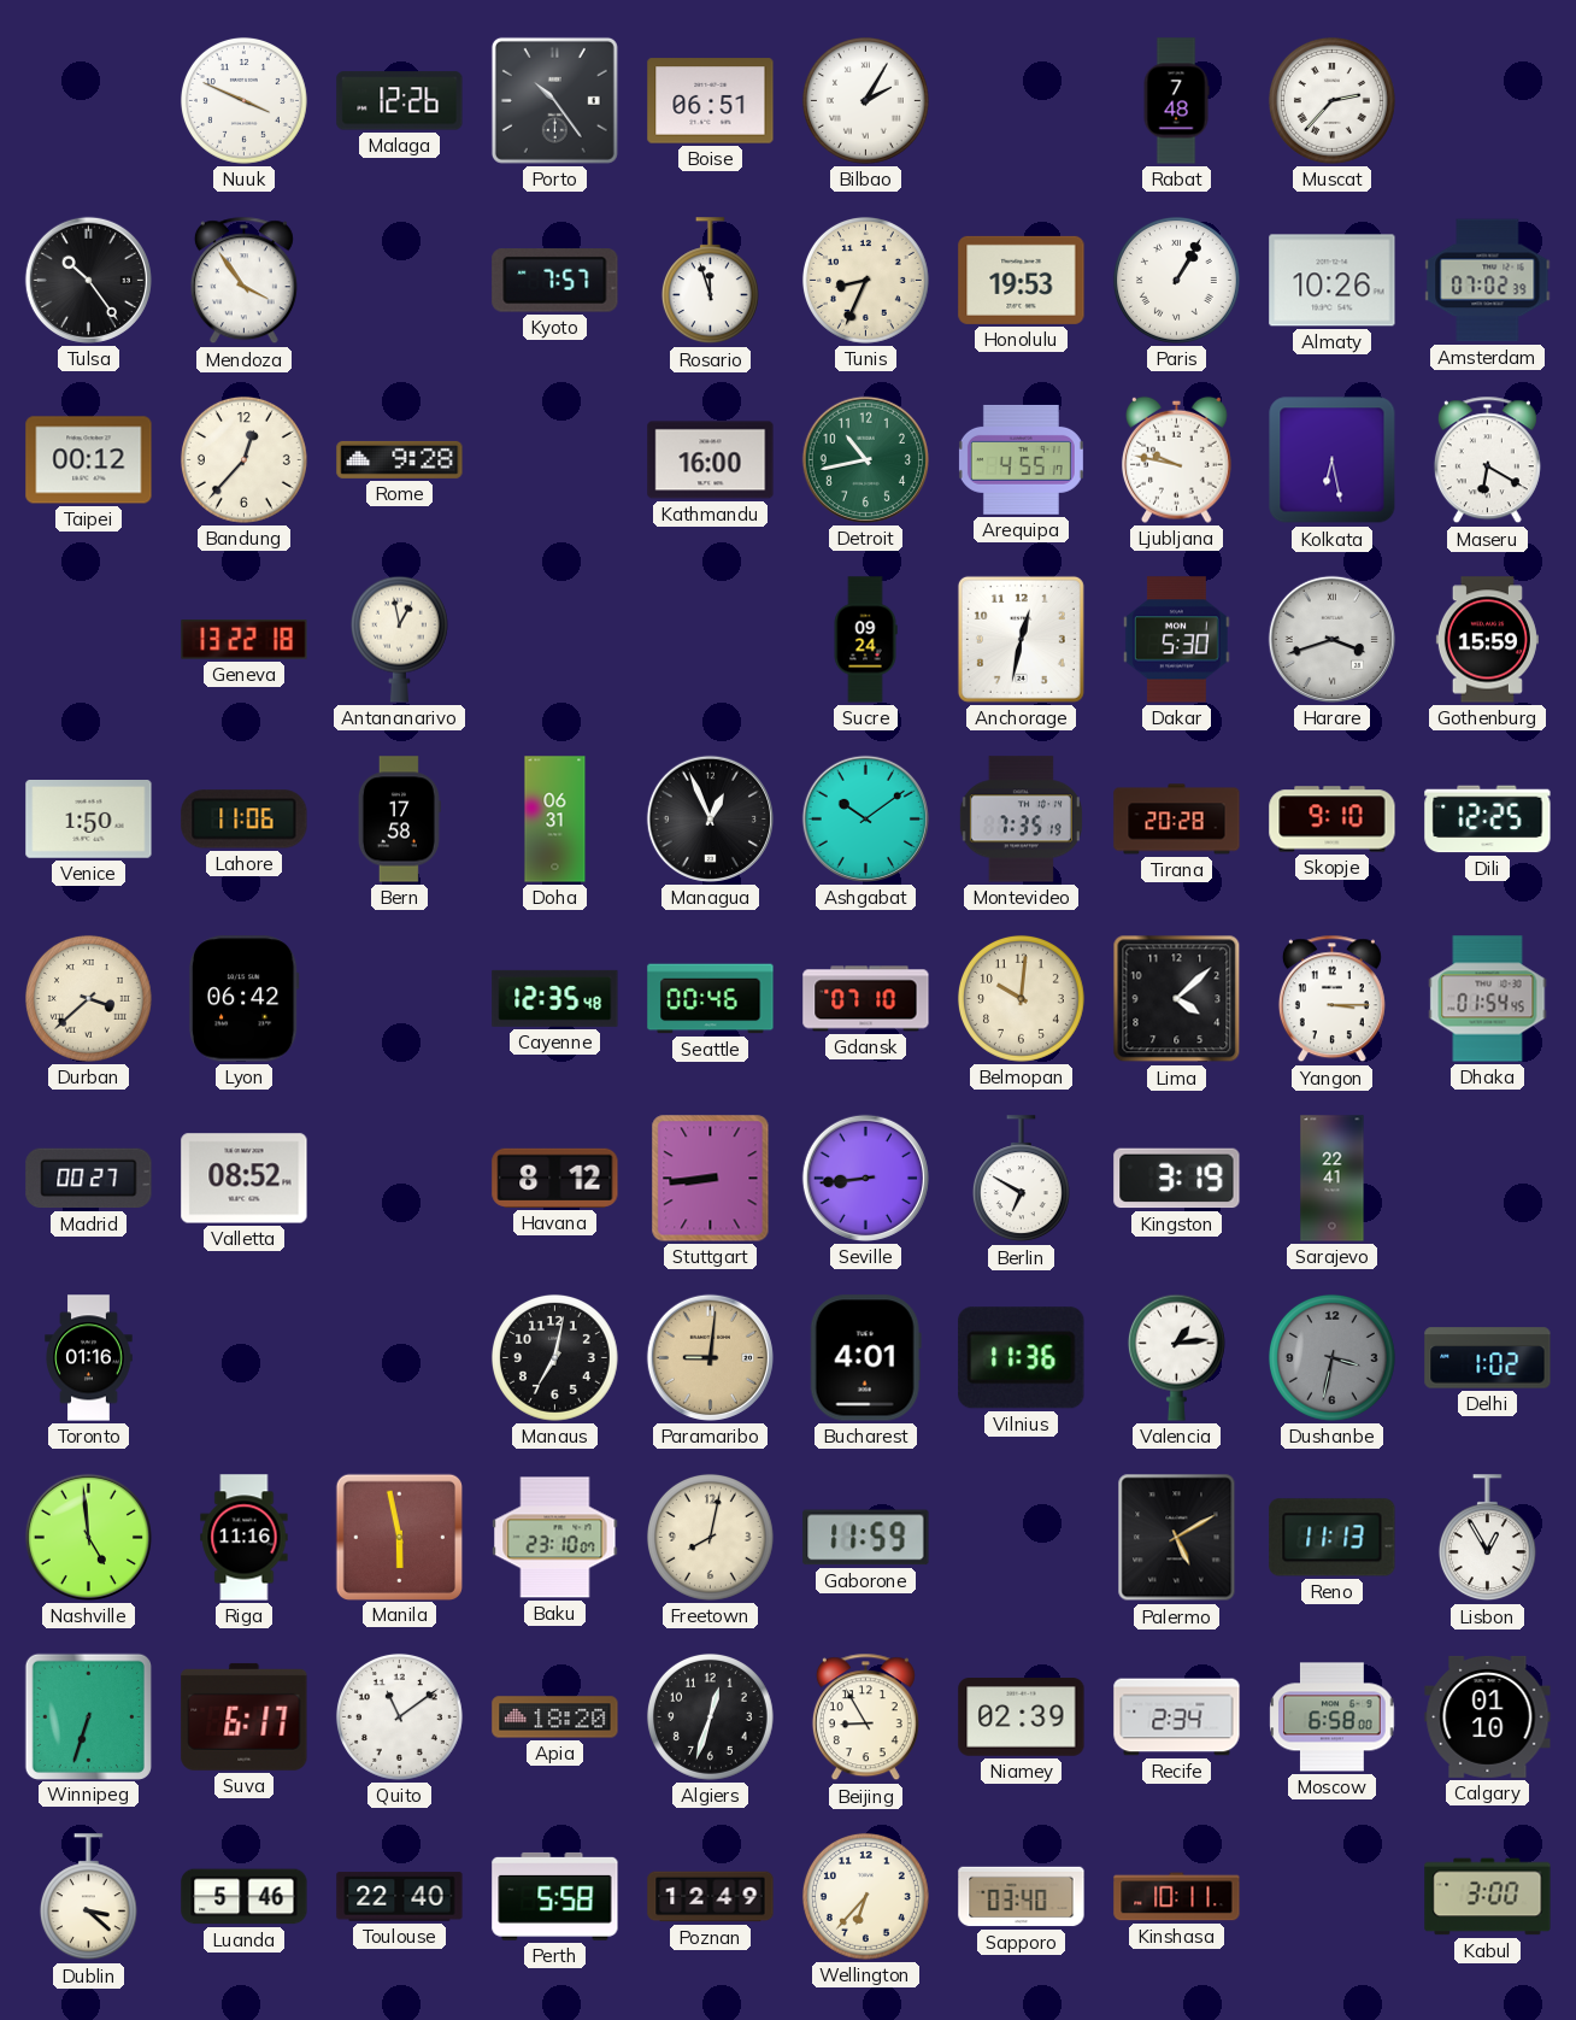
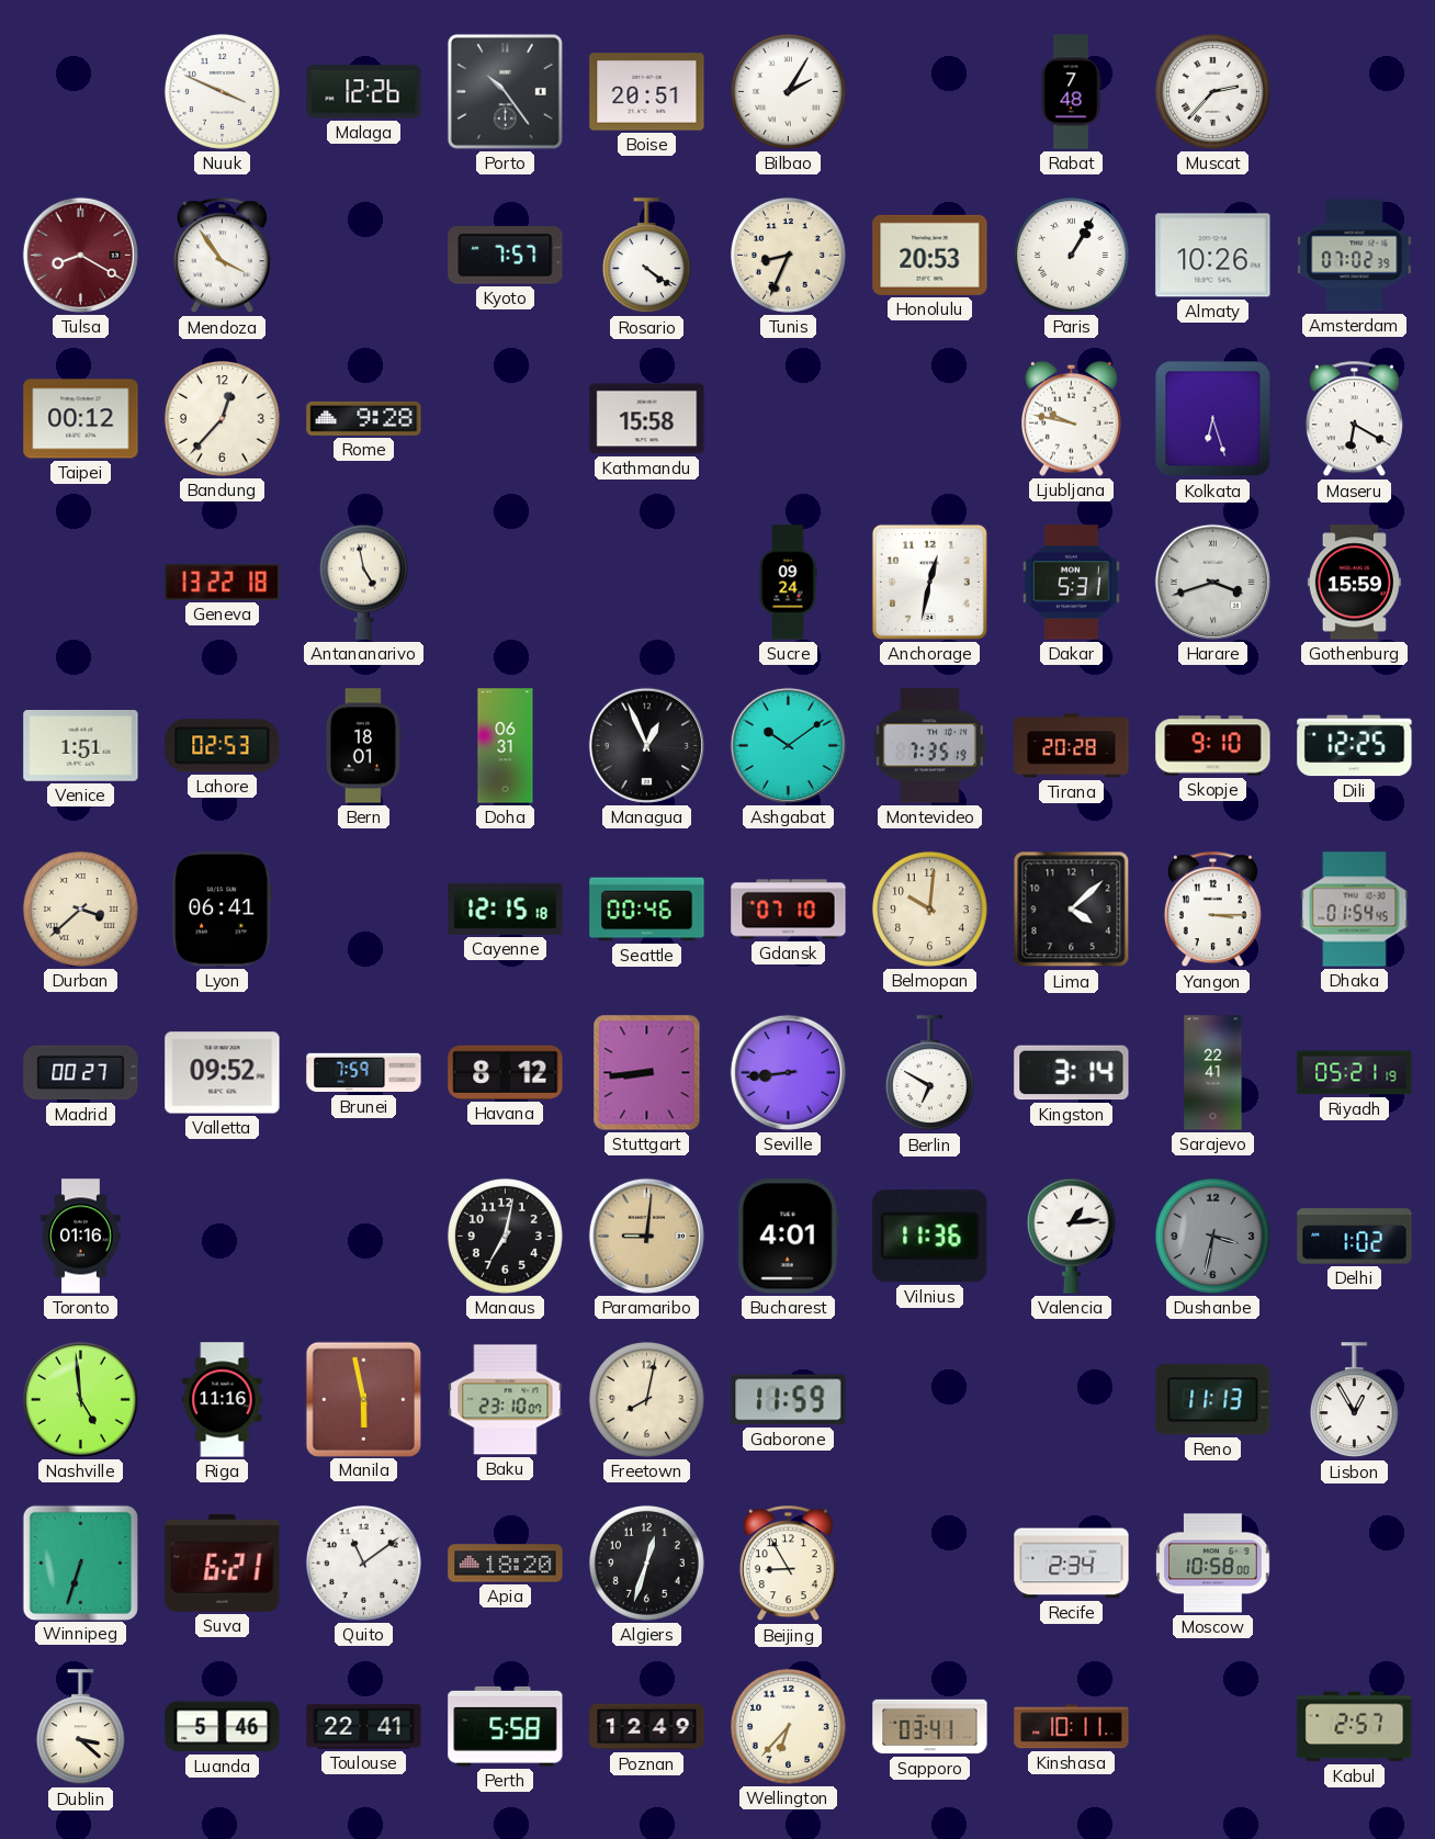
Boise: 06:51 -> 20:51 (647, 92)
Tulsa: 10:24 -> 8:20 (80, 255)
Tulsa dial: black -> burgundy (80, 255)
Rosario: 11:57 -> 4:21 (646, 256)
Honolulu: 19:53 -> 20:53 (930, 255)
Kathmandu: 16:00 -> 15:58 (647, 419)
Detroit: 10:43 -> none (865, 459)
Arequipa: 4:55 -> none (1021, 459)
Kolkata: 6:28 -> 6:27 (1213, 419)
Antananarivo: 12:58 -> 4:58 (363, 582)
Dakar: 5:30 -> 5:31 (1071, 583)
Venice: 1:50 -> 1:51 (81, 746)
Lahore: 11:06 -> 02:53 (223, 746)
Bern: 17:58 -> 18:01 (363, 746)
Lyon: 06:42 -> 06:41 (222, 910)
Cayenne: 12:35 -> 12:15 (506, 909)
Valletta: 08:52 -> 09:52 (223, 1073)
Brunei: none -> 7:59 (364, 1073)
Kingston: 3:19 -> 3:14 (1072, 1073)
Riyadh: none -> 05:21 (1355, 1073)
Palermo: 5:10 -> none (1177, 1538)
Suva: 6:17 -> 6:21 (223, 1562)
Niamey: 02:39 -> none (1022, 1717)
Moscow: 6:58 -> 10:58 (1213, 1564)
Calgary: 01:10 -> none (1488, 1716)
Toulouse: 22:40 -> 22:41 (364, 1727)
Sapporo: 03:40 -> 03:41 (930, 1727)
Kabul: 3:00 -> 2:57 (1355, 1727)
